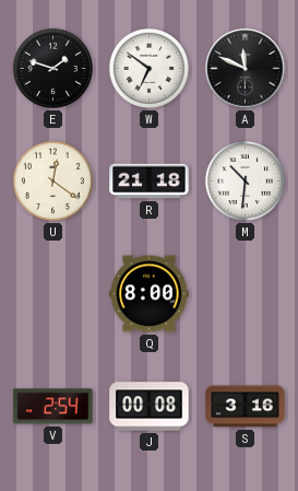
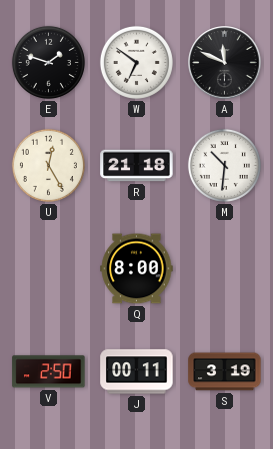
U: 12:21 -> 12:25 (48, 165)
V: 2:54 -> 2:50 (49, 372)
J: 00:08 -> 00:11 (137, 372)
S: 3:16 -> 3:19 (225, 372)
